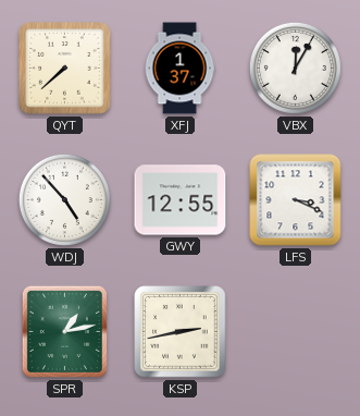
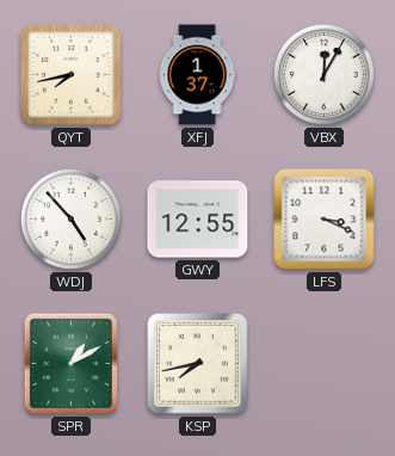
QYT: 7:38 -> 7:43 (72, 75)
SPR: 1:13 -> 1:10 (70, 363)
KSP: 2:43 -> 7:43 (198, 364)
